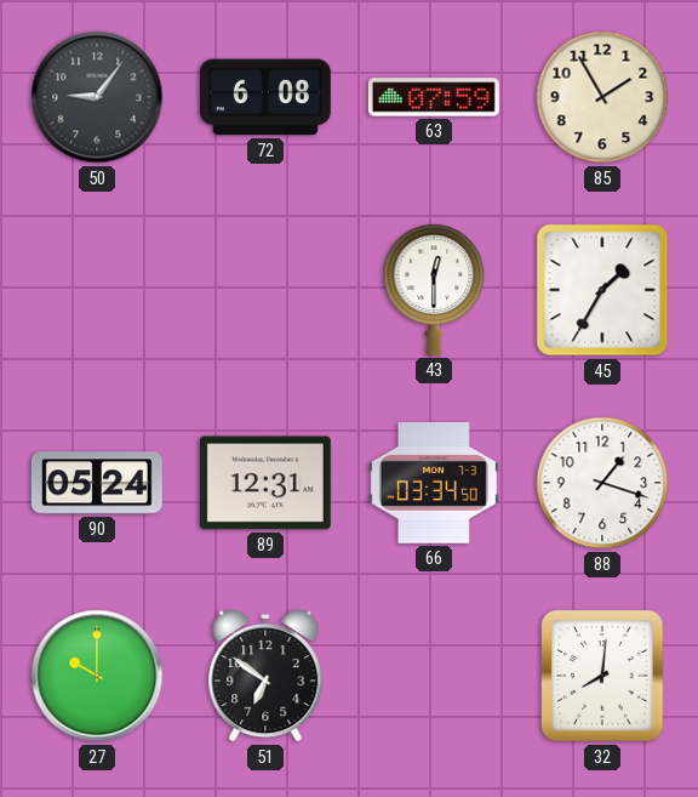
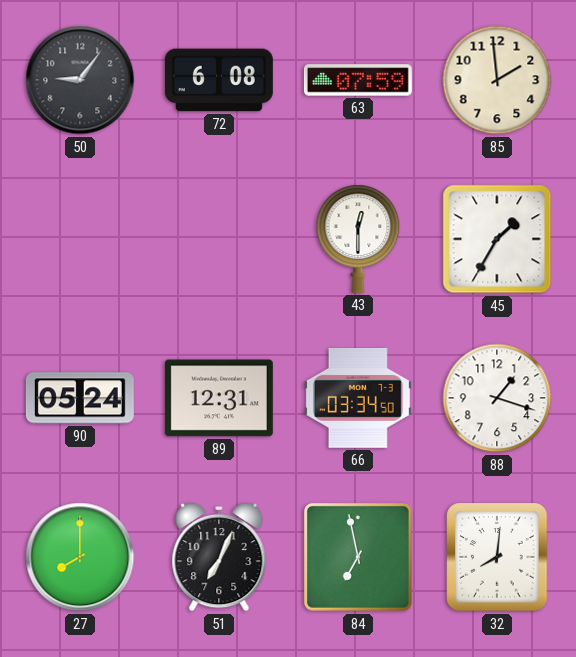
85: 1:55 -> 1:59 (497, 80)
27: 10:00 -> 8:00 (80, 557)
51: 6:51 -> 7:04 (219, 557)
84: none -> 6:58 (358, 557)
